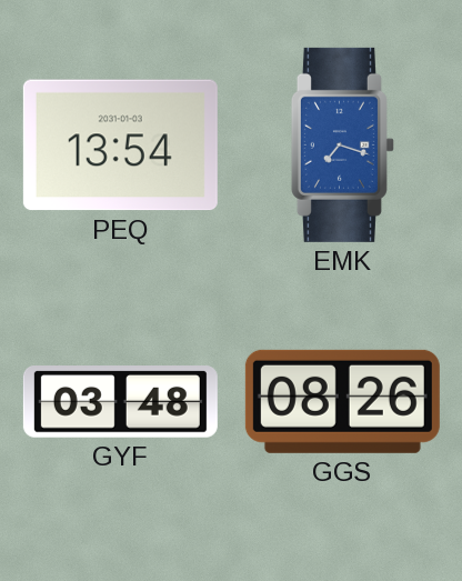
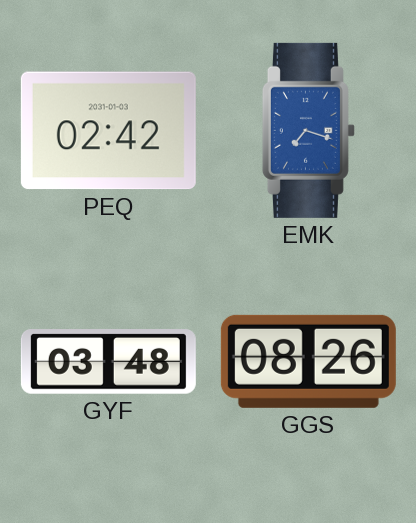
PEQ: 13:54 -> 02:42 (108, 131)
